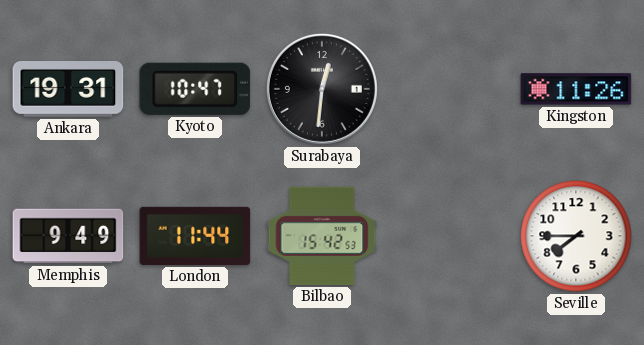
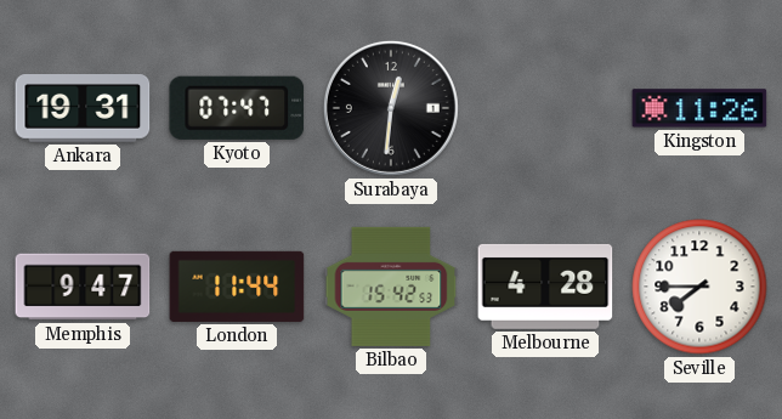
Kyoto: 10:47 -> 07:47 (237, 108)
Memphis: 9:49 -> 9:47 (83, 287)
Melbourne: none -> 4:28 (545, 287)
